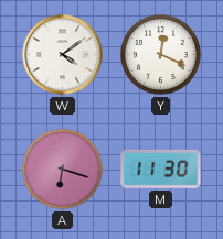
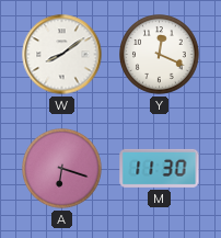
W: 4:09 -> 8:09 (62, 55)
